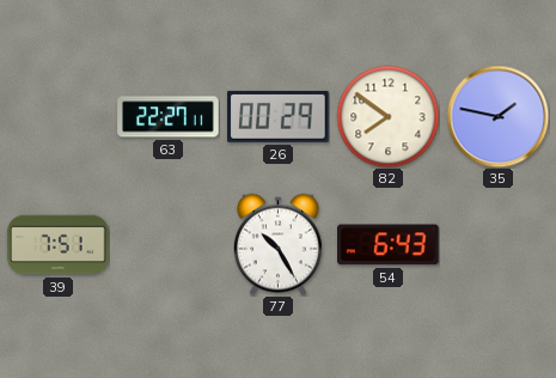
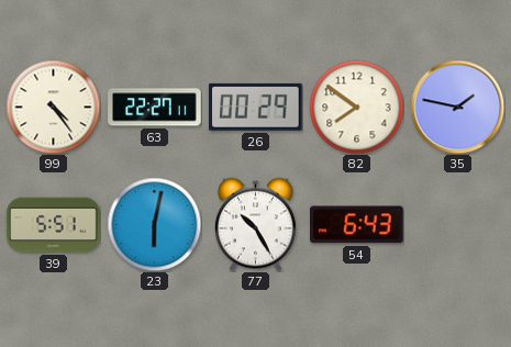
99: none -> 4:24 (53, 107)
39: 7:51 -> 5:51 (54, 225)
23: none -> 6:02 (154, 224)
